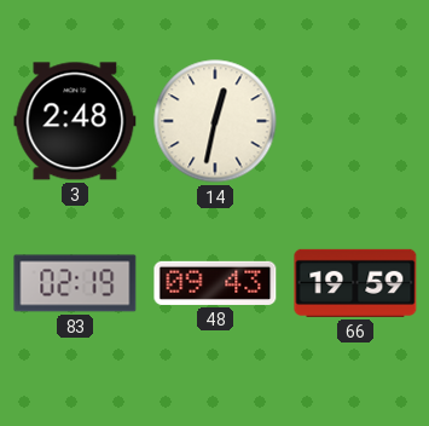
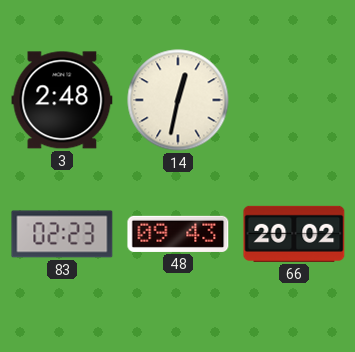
83: 02:19 -> 02:23 (62, 234)
66: 19:59 -> 20:02 (294, 234)
